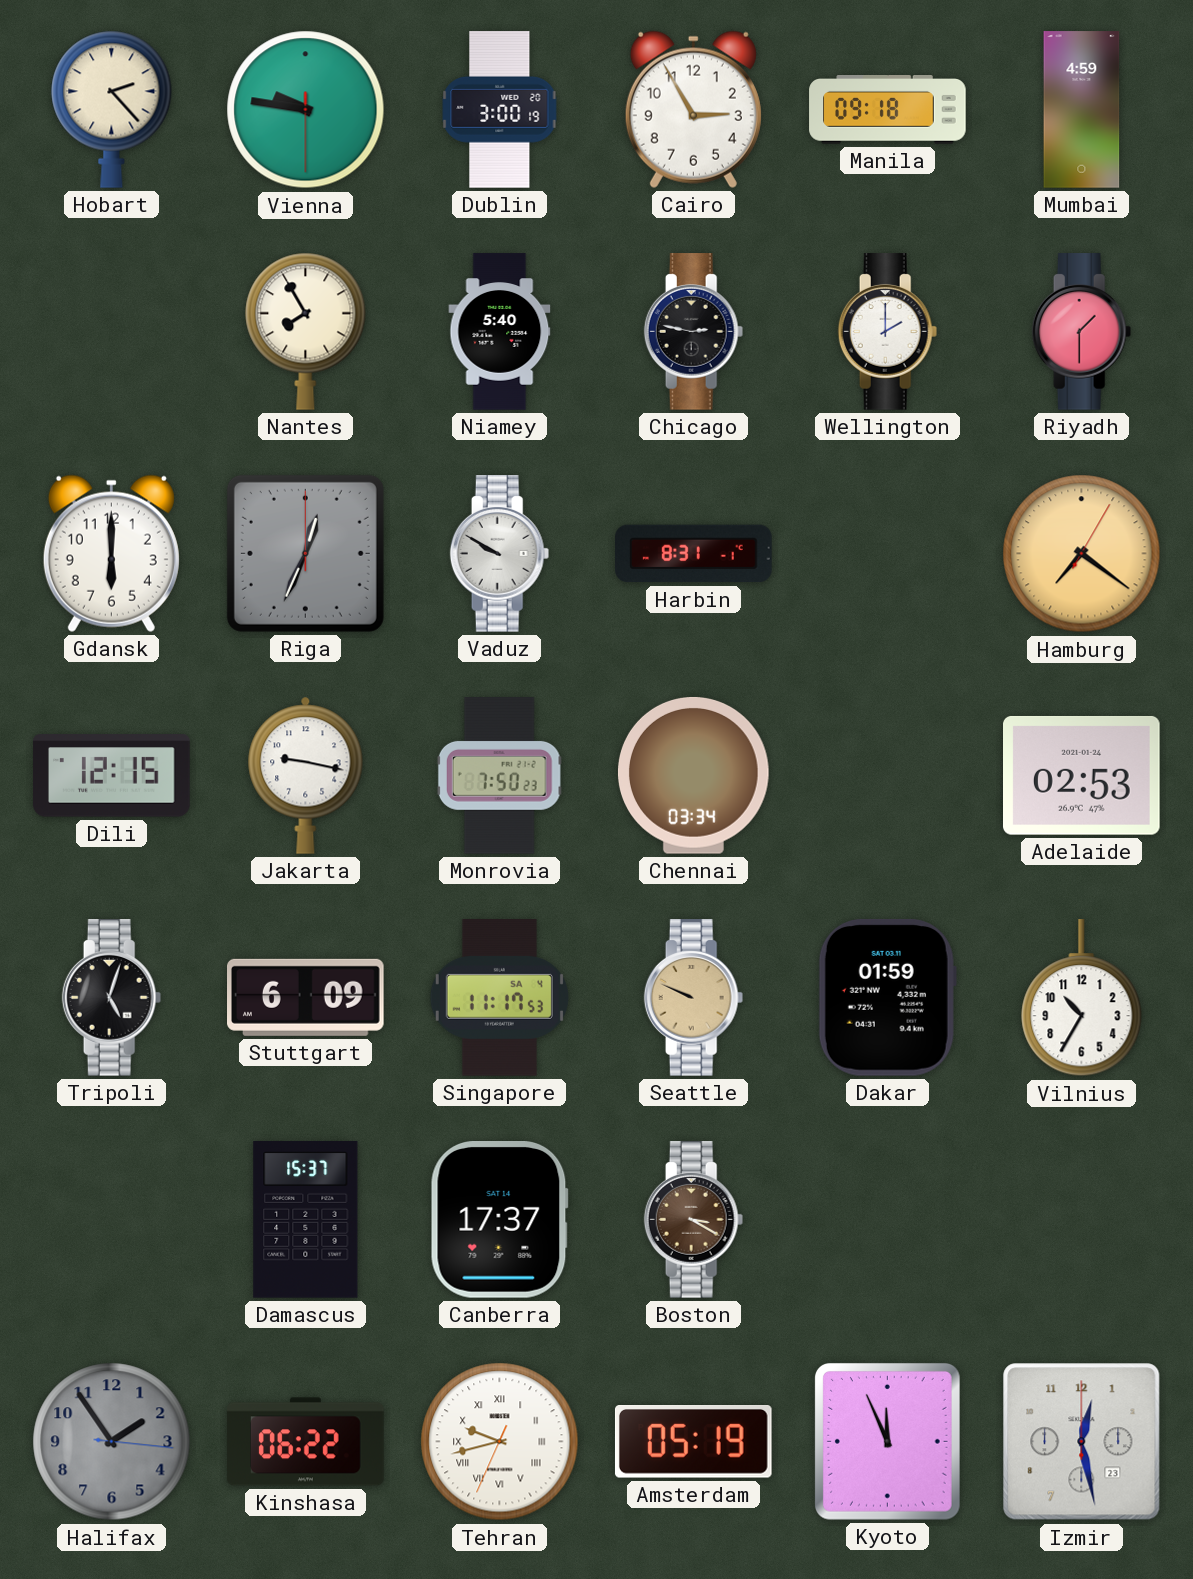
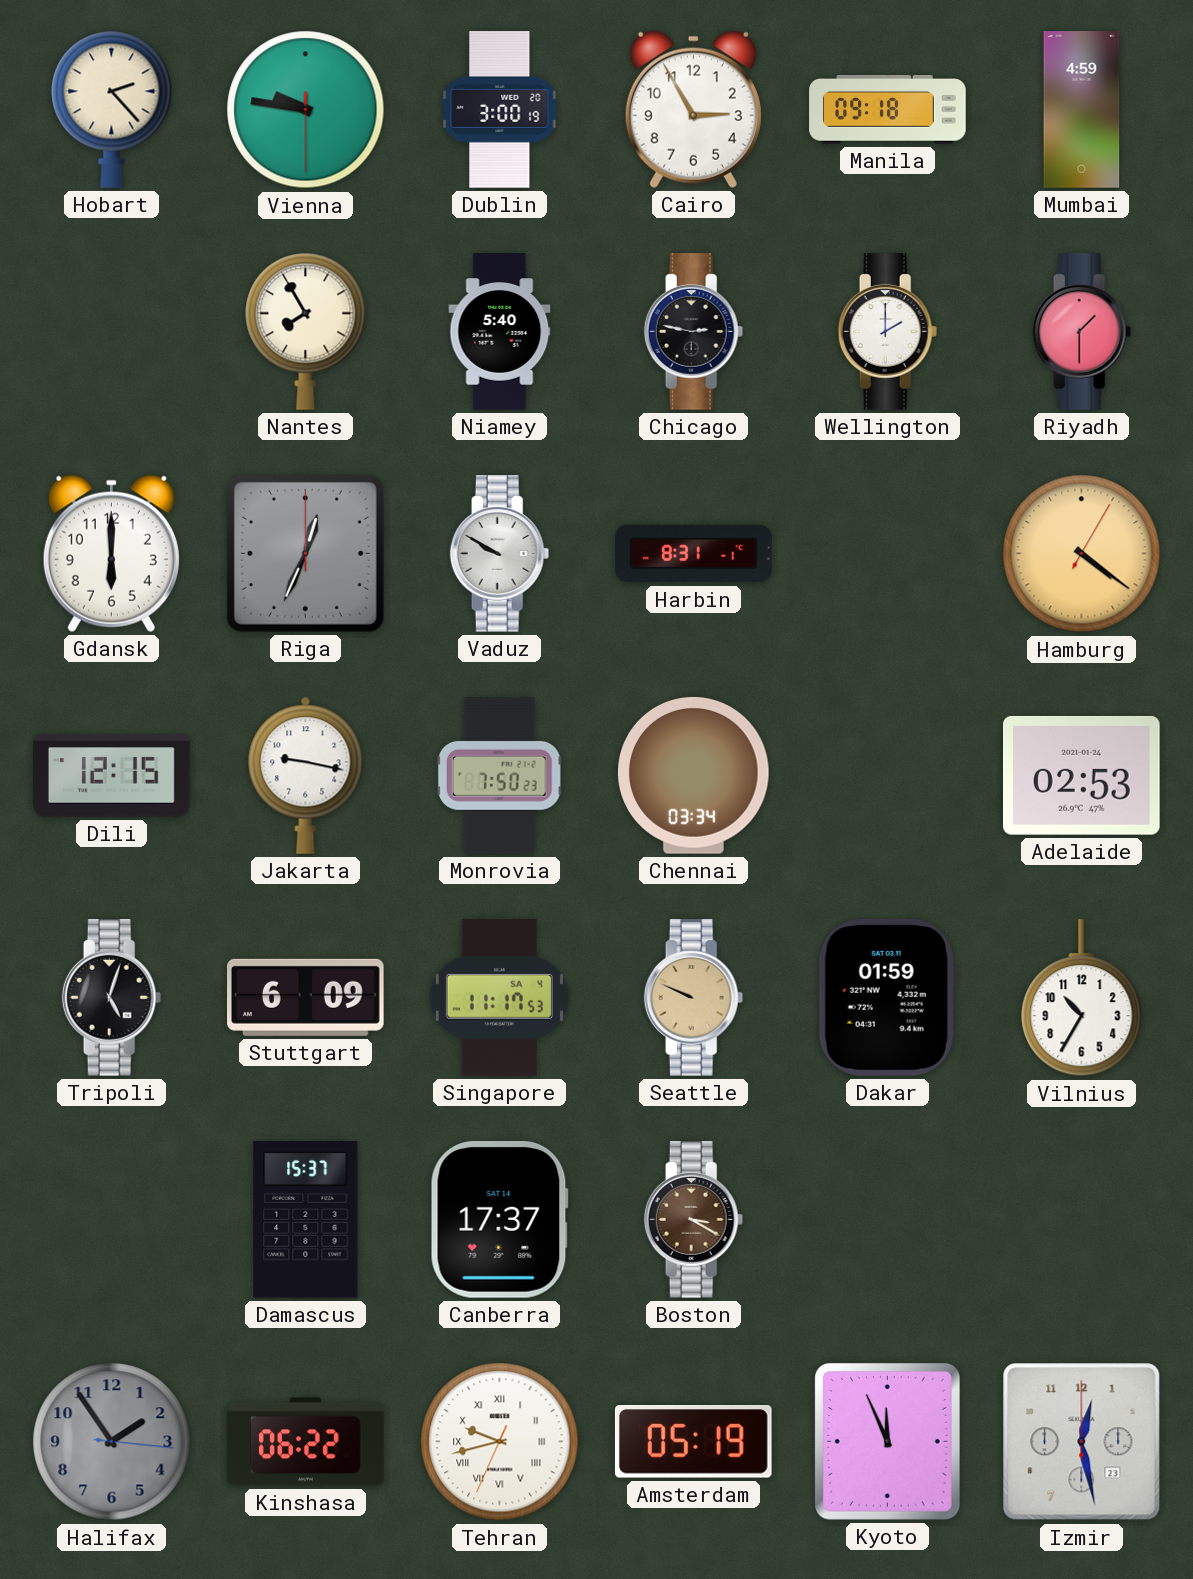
Hamburg: 7:21 -> 4:21 (1082, 554)
